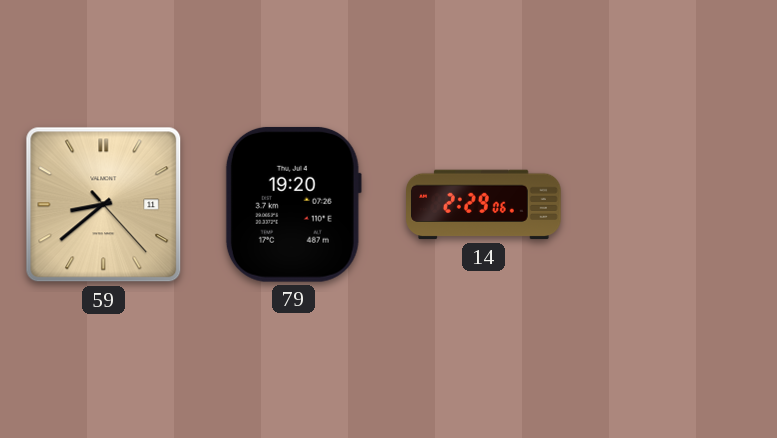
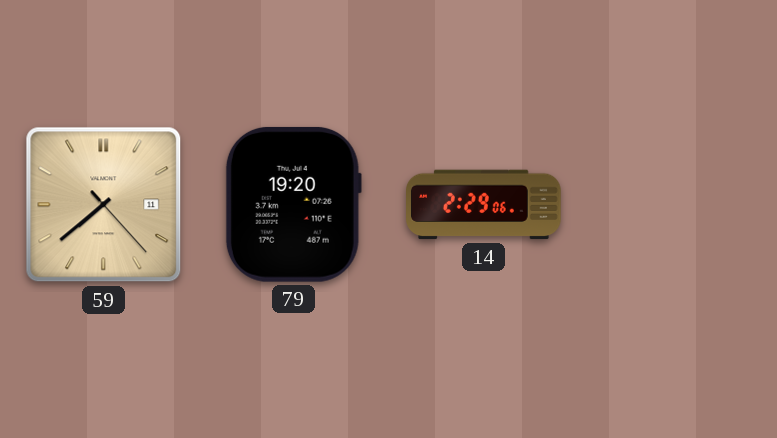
59: 8:38 -> 7:38 (104, 205)
